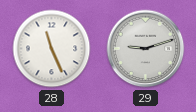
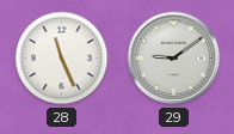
29: 9:12 -> 9:09 (174, 59)
